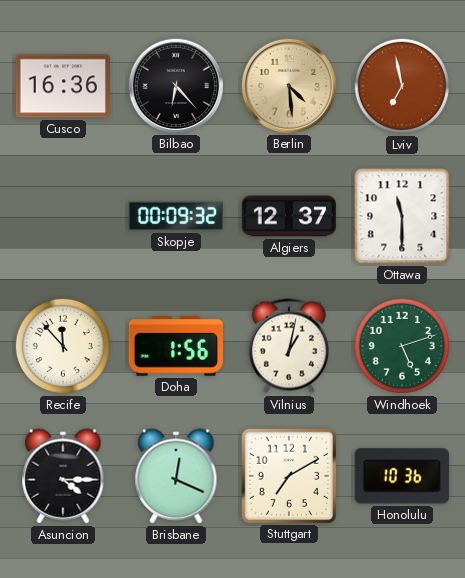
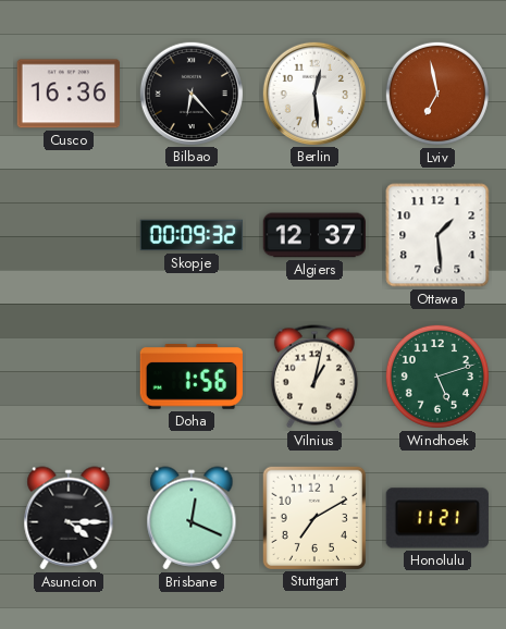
Berlin: 4:29 -> 12:29 (313, 92)
Berlin dial: champagne -> white (313, 92)
Ottawa: 11:30 -> 1:29 (437, 235)
Recife: 11:53 -> none (63, 346)
Honolulu: 10:36 -> 11:21 (437, 518)
